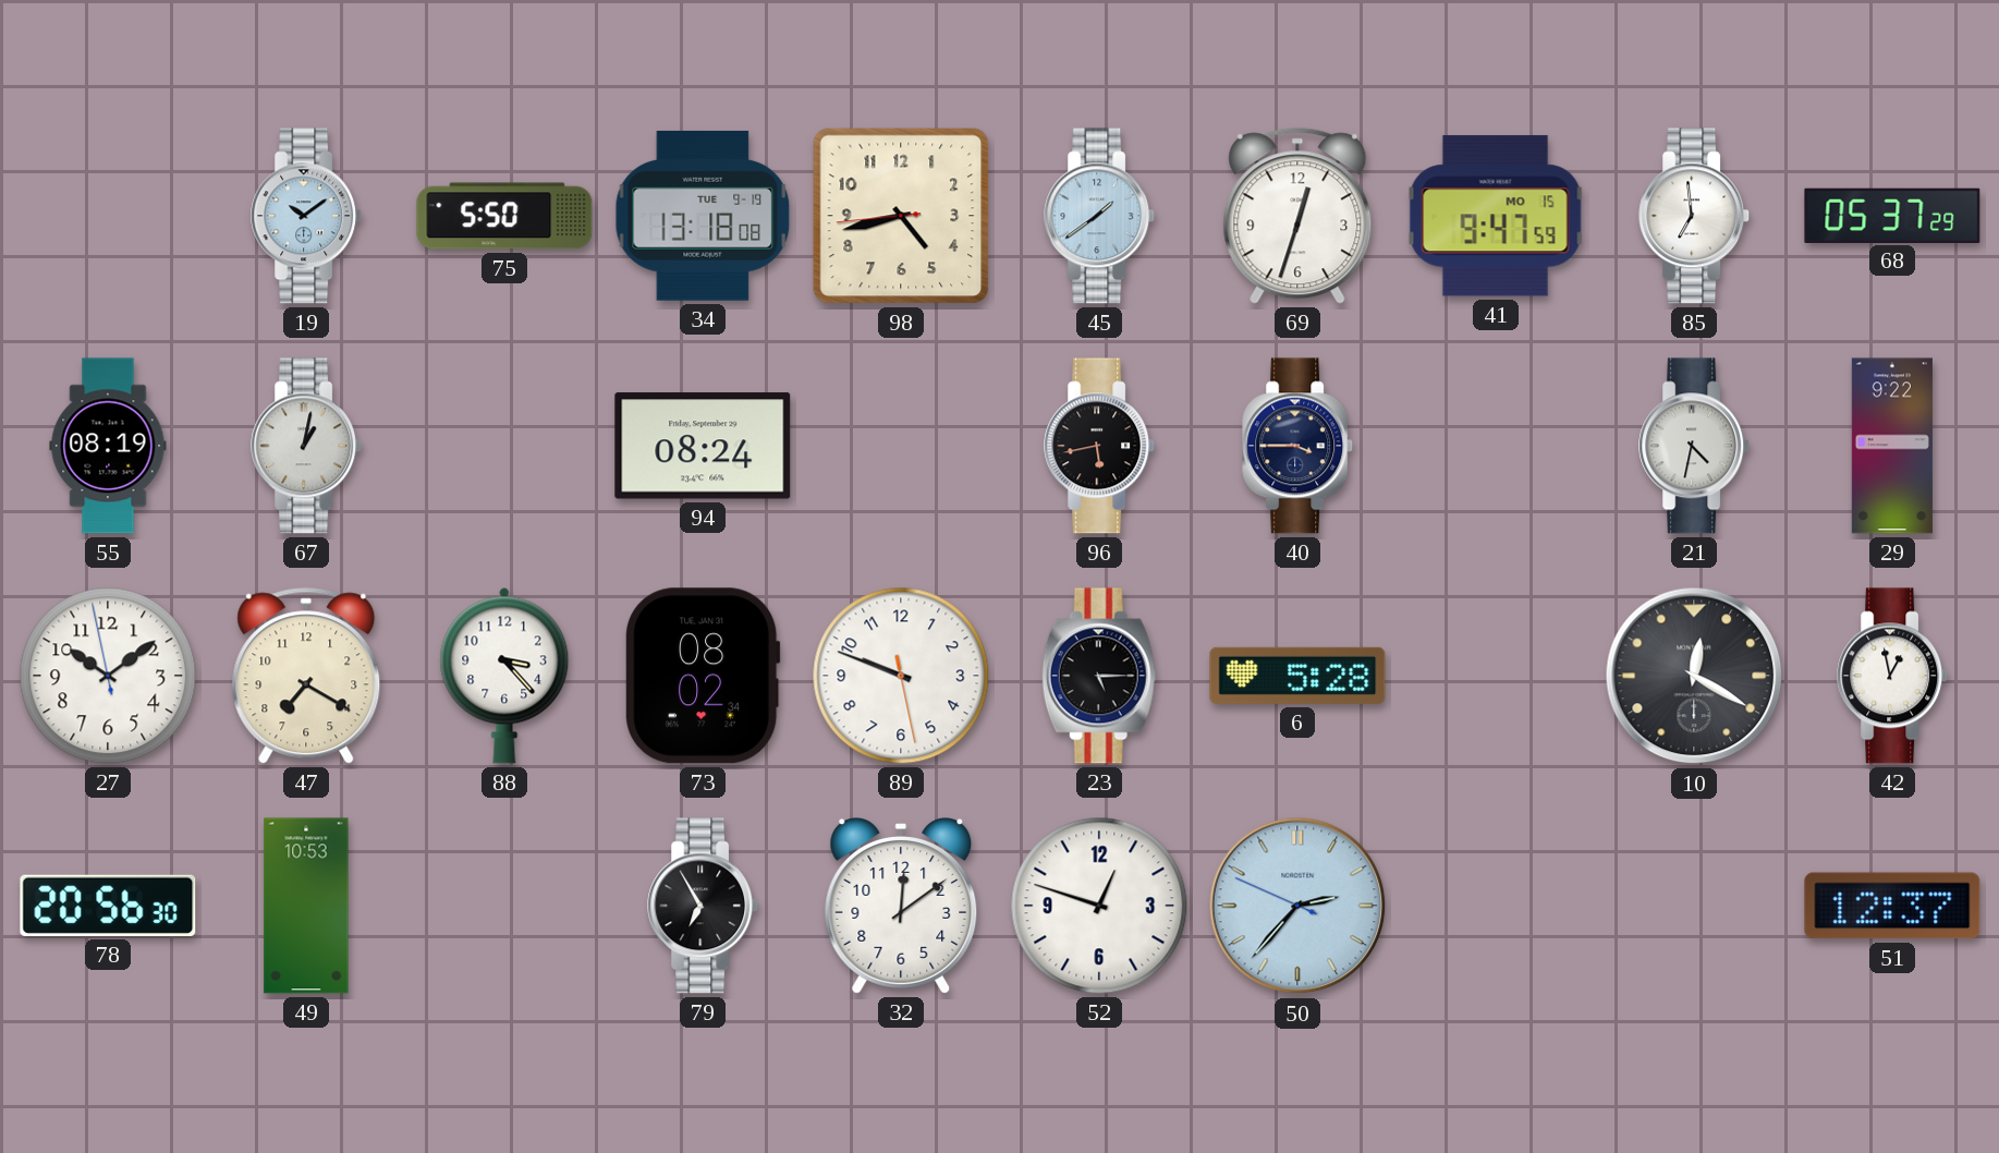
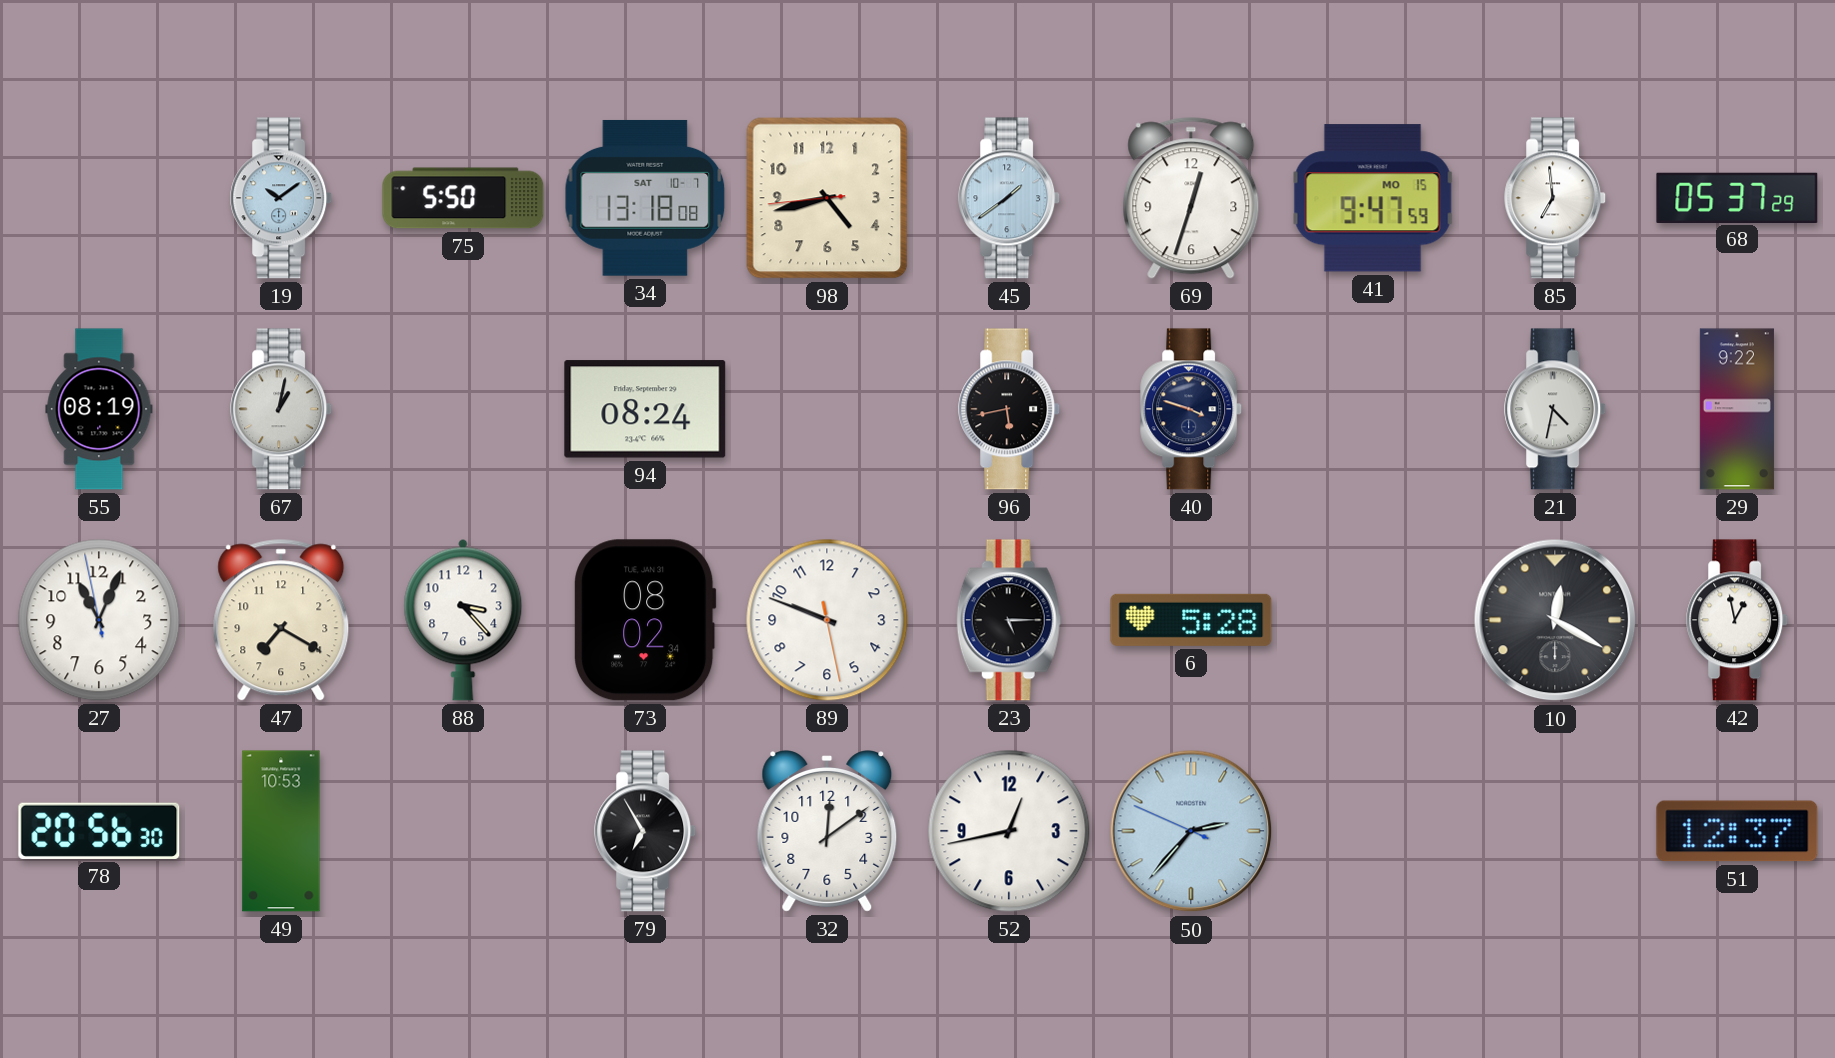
34 date: TUE 9-19 -> SAT 10-7 (645, 198)
40: 3:45 -> 3:48 (1192, 409)
27: 10:08 -> 11:03 (99, 620)
52: 12:48 -> 12:43 (1009, 831)
